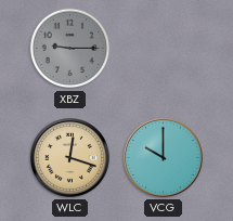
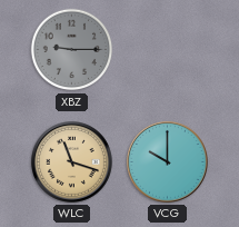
WLC: 12:18 -> 11:18 (72, 162)
